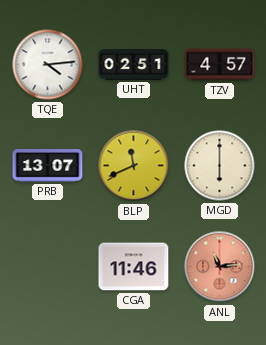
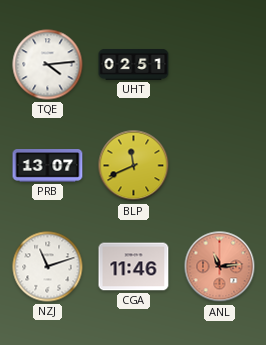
TZV: 4:57 -> none (220, 65)
MGD: 6:00 -> none (220, 166)
NZJ: none -> 11:12 (48, 267)
